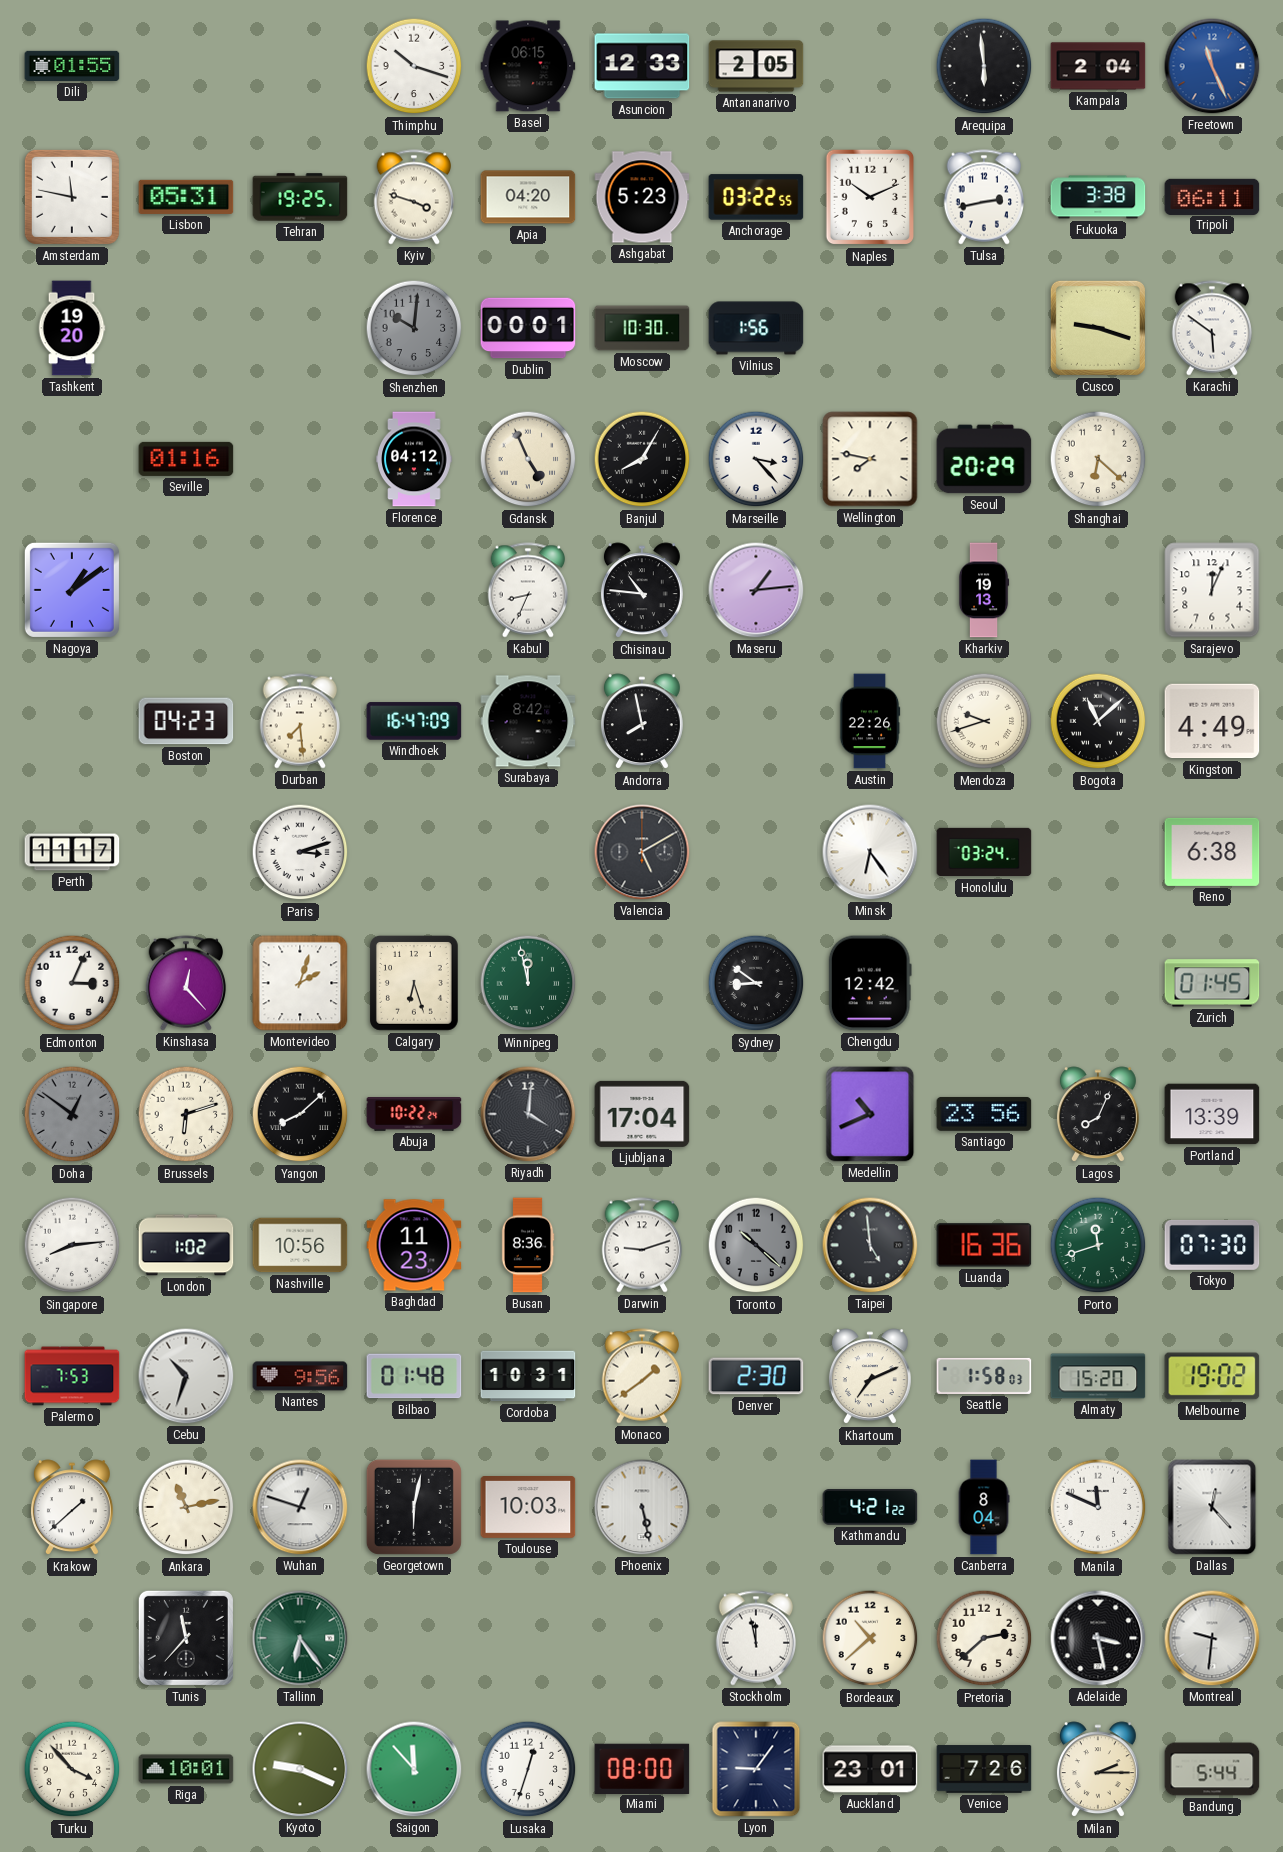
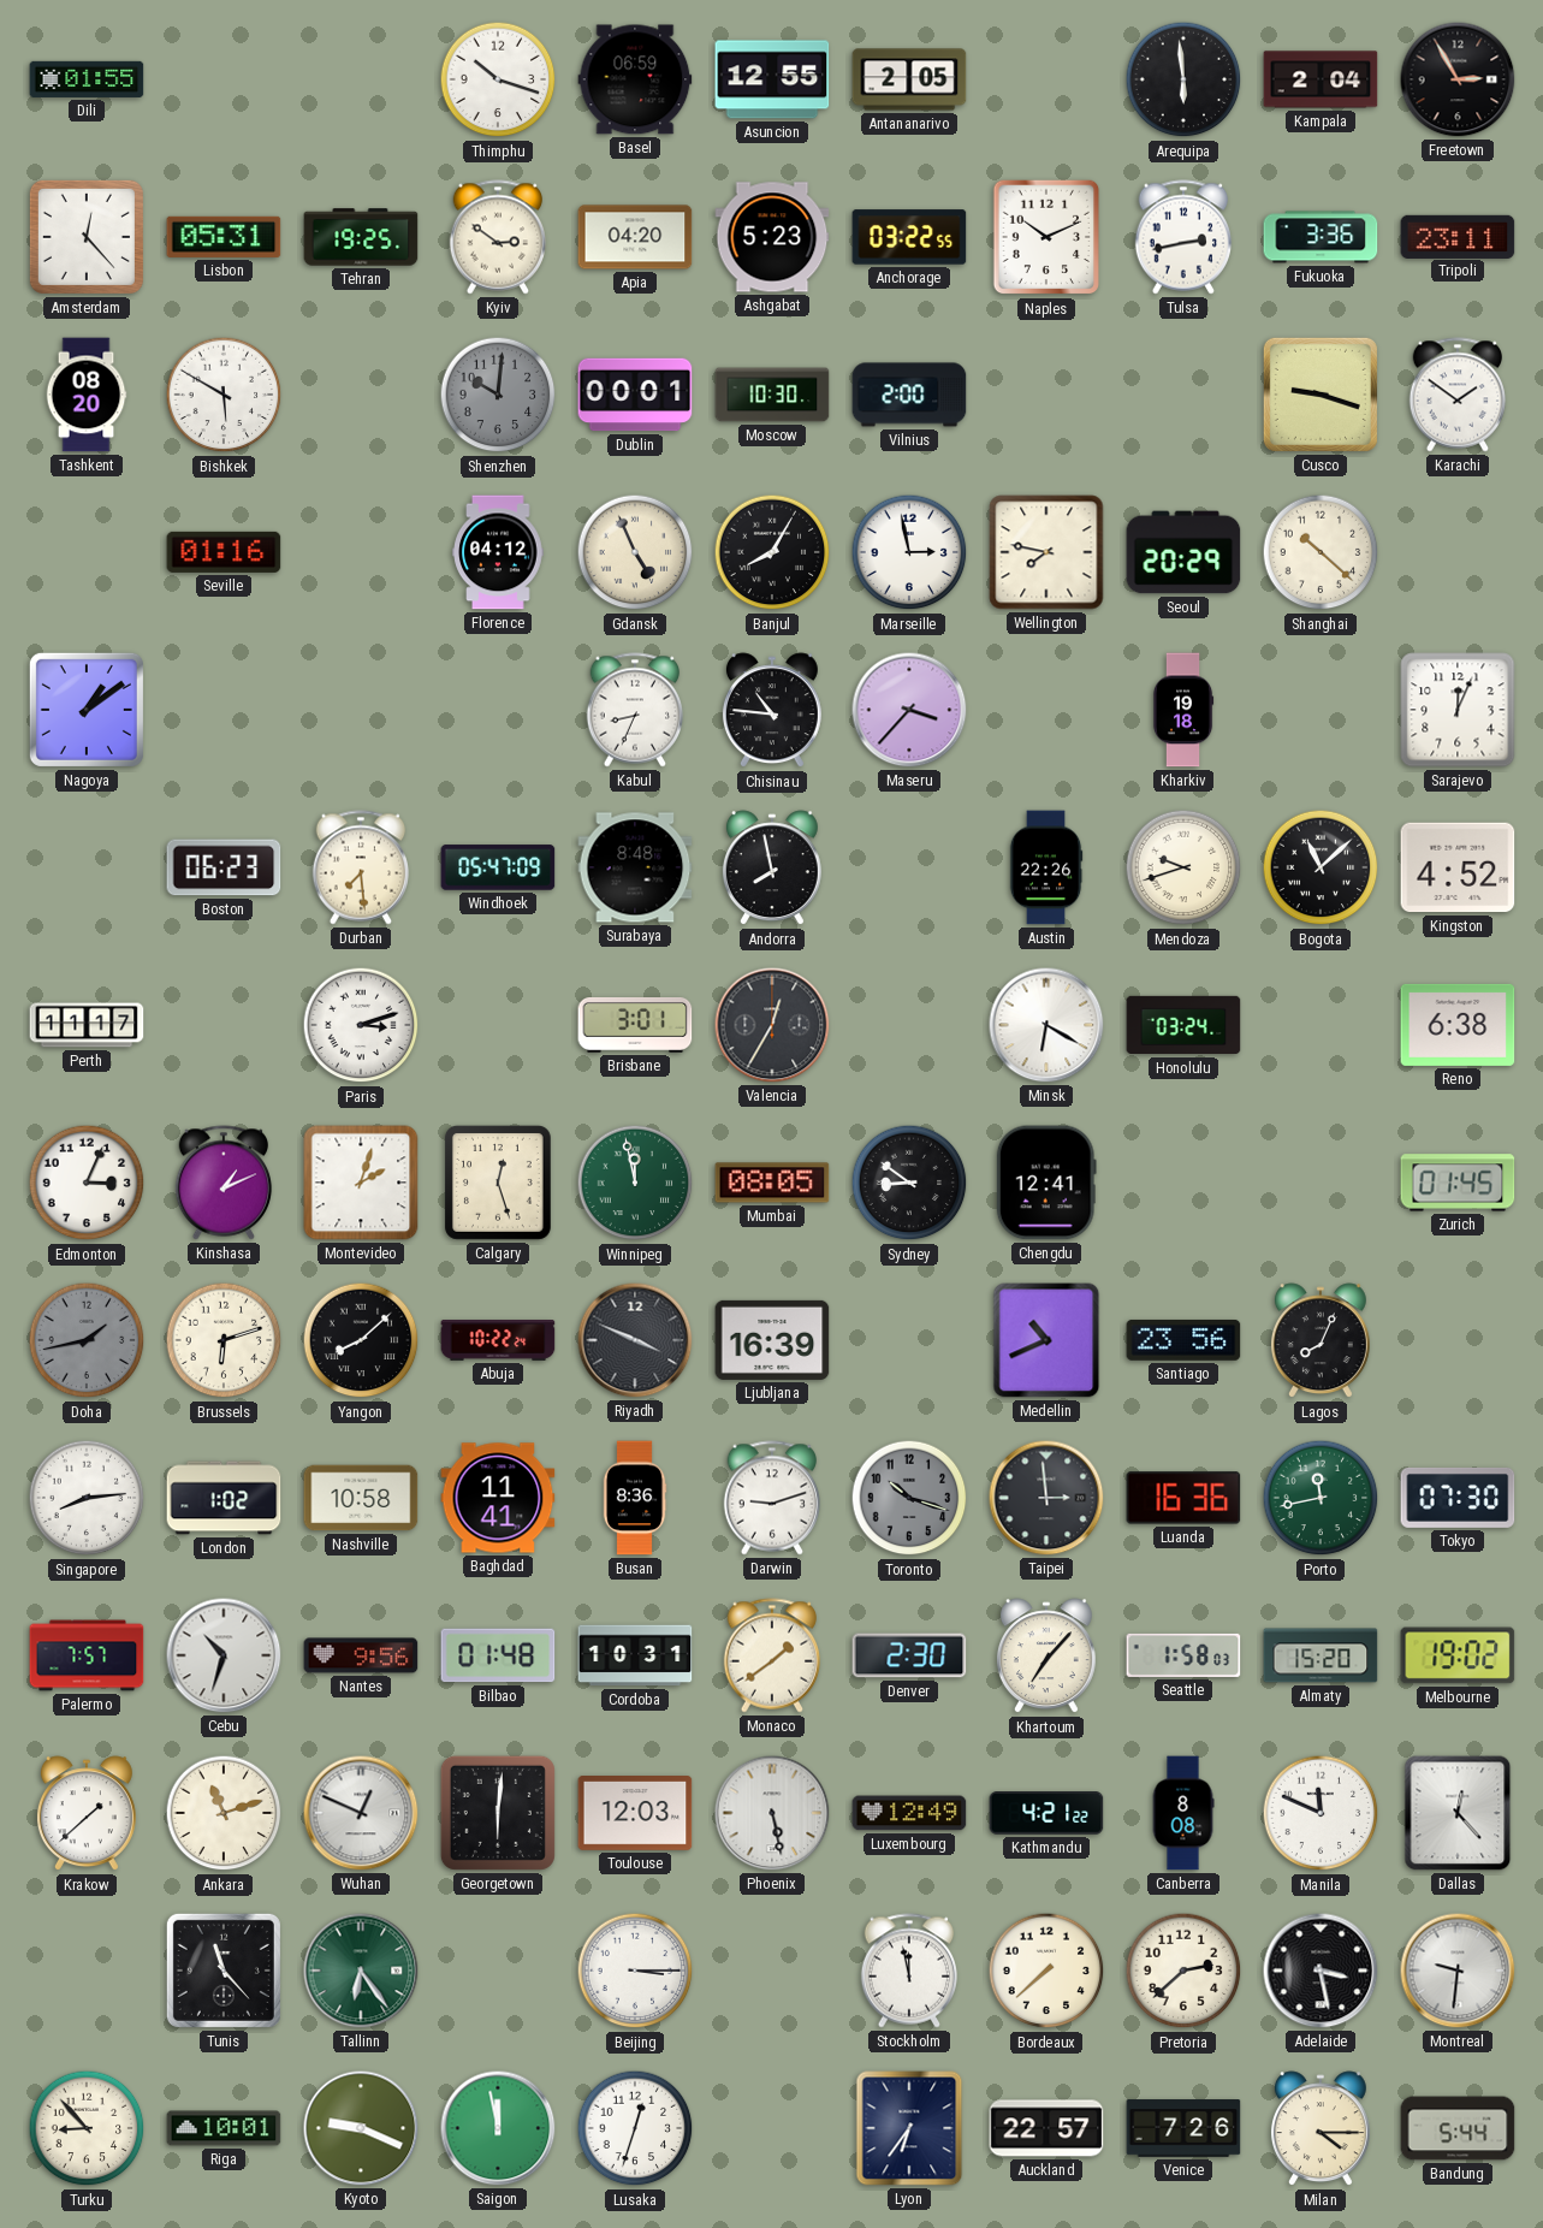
Basel: 06:15 -> 06:59 (635, 79)
Asuncion: 12:33 -> 12:55 (772, 79)
Freetown: 11:26 -> 2:55 (1458, 79)
Freetown dial: blue -> black (1458, 79)
Amsterdam: 11:47 -> 12:23 (87, 237)
Kyiv: 3:48 -> 2:51 (498, 237)
Fukuoka: 3:38 -> 3:36 (1321, 237)
Tripoli: 06:11 -> 23:11 (1458, 236)
Tashkent: 19:20 -> 08:20 (87, 395)
Bishkek: none -> 5:50 (224, 395)
Vilnius: 1:56 -> 2:00 (909, 395)
Karachi: 5:51 -> 1:51 (1458, 395)
Marseille: 3:23 -> 2:58 (909, 552)
Shanghai: 6:22 -> 10:22 (1321, 552)
Maseru: 1:14 -> 3:37 (909, 710)
Kharkiv: 19:13 -> 19:18 (1183, 710)
Boston: 04:23 -> 06:23 (224, 867)
Windhoek: 16:47 -> 05:47 (498, 867)
Surabaya: 8:42 -> 8:48 (635, 867)
Kingston: 4:49 -> 4:52 (1458, 867)
Brisbane: none -> 3:01 (635, 1025)
Valencia: 5:10 -> 12:35 (772, 1025)
Minsk: 6:24 -> 6:20 (1046, 1025)
Kinshasa: 12:23 -> 1:11 (224, 1183)
Calgary: 6:27 -> 12:27 (498, 1183)
Mumbai: none -> 08:05 (772, 1183)
Chengdu: 12:42 -> 12:41 (1046, 1183)
Doha: 12:51 -> 1:43 (87, 1340)
Riyadh: 4:01 -> 3:49 (635, 1340)
Ljubljana: 17:04 -> 16:39 (772, 1340)
Portland: 13:39 -> none (1212, 1114)
Nashville: 10:56 -> 10:58 (361, 1498)
Baghdad: 11:23 -> 11:41 (498, 1498)
Toronto: 10:22 -> 10:18 (909, 1498)
Taipei: 4:59 -> 2:59 (1046, 1498)
Porto: 11:42 -> 11:43 (1321, 1498)
Palermo: 7:53 -> 7:57 (87, 1655)
Khartoum: 7:11 -> 7:07 (1046, 1657)
Ankara: 11:13 -> 11:12 (224, 1813)
Wuhan: 12:48 -> 12:49 (361, 1813)
Georgetown: 6:02 -> 6:01 (498, 1813)
Toulouse: 10:03 -> 12:03 (635, 1814)
Luxembourg: none -> 12:49 (909, 1813)
Canberra: 8:04 -> 8:08 (1183, 1813)
Tunis: 11:37 -> 11:23 (224, 1971)
Beijing: none -> 3:15 (635, 1971)
Bordeaux: 10:38 -> 7:38 (1046, 1971)
Turku: 3:53 -> 8:53 (87, 2128)
Saigon: 11:53 -> 11:58 (498, 2128)
Miami: 08:00 -> none (642, 1768)
Lyon: 9:06 -> 6:36 (909, 2128)
Auckland: 23:01 -> 22:57 (1046, 2128)
Milan: 2:15 -> 4:15 (1321, 2129)
